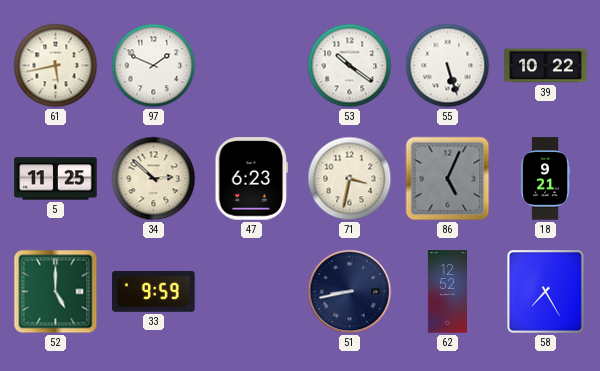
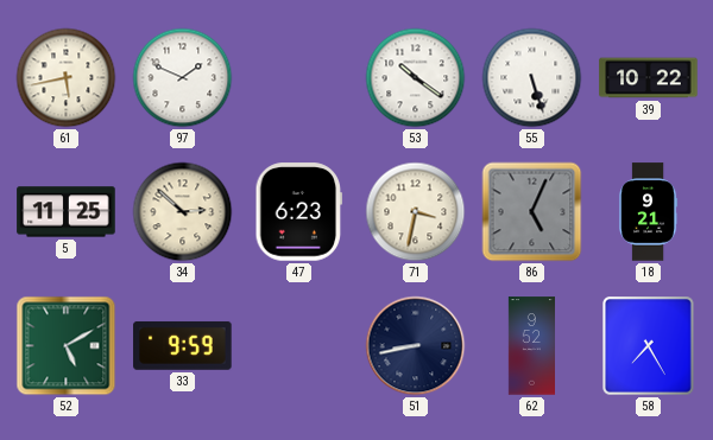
52: 5:00 -> 5:10 (67, 346)
62: 12:52 -> 9:52 (531, 346)
